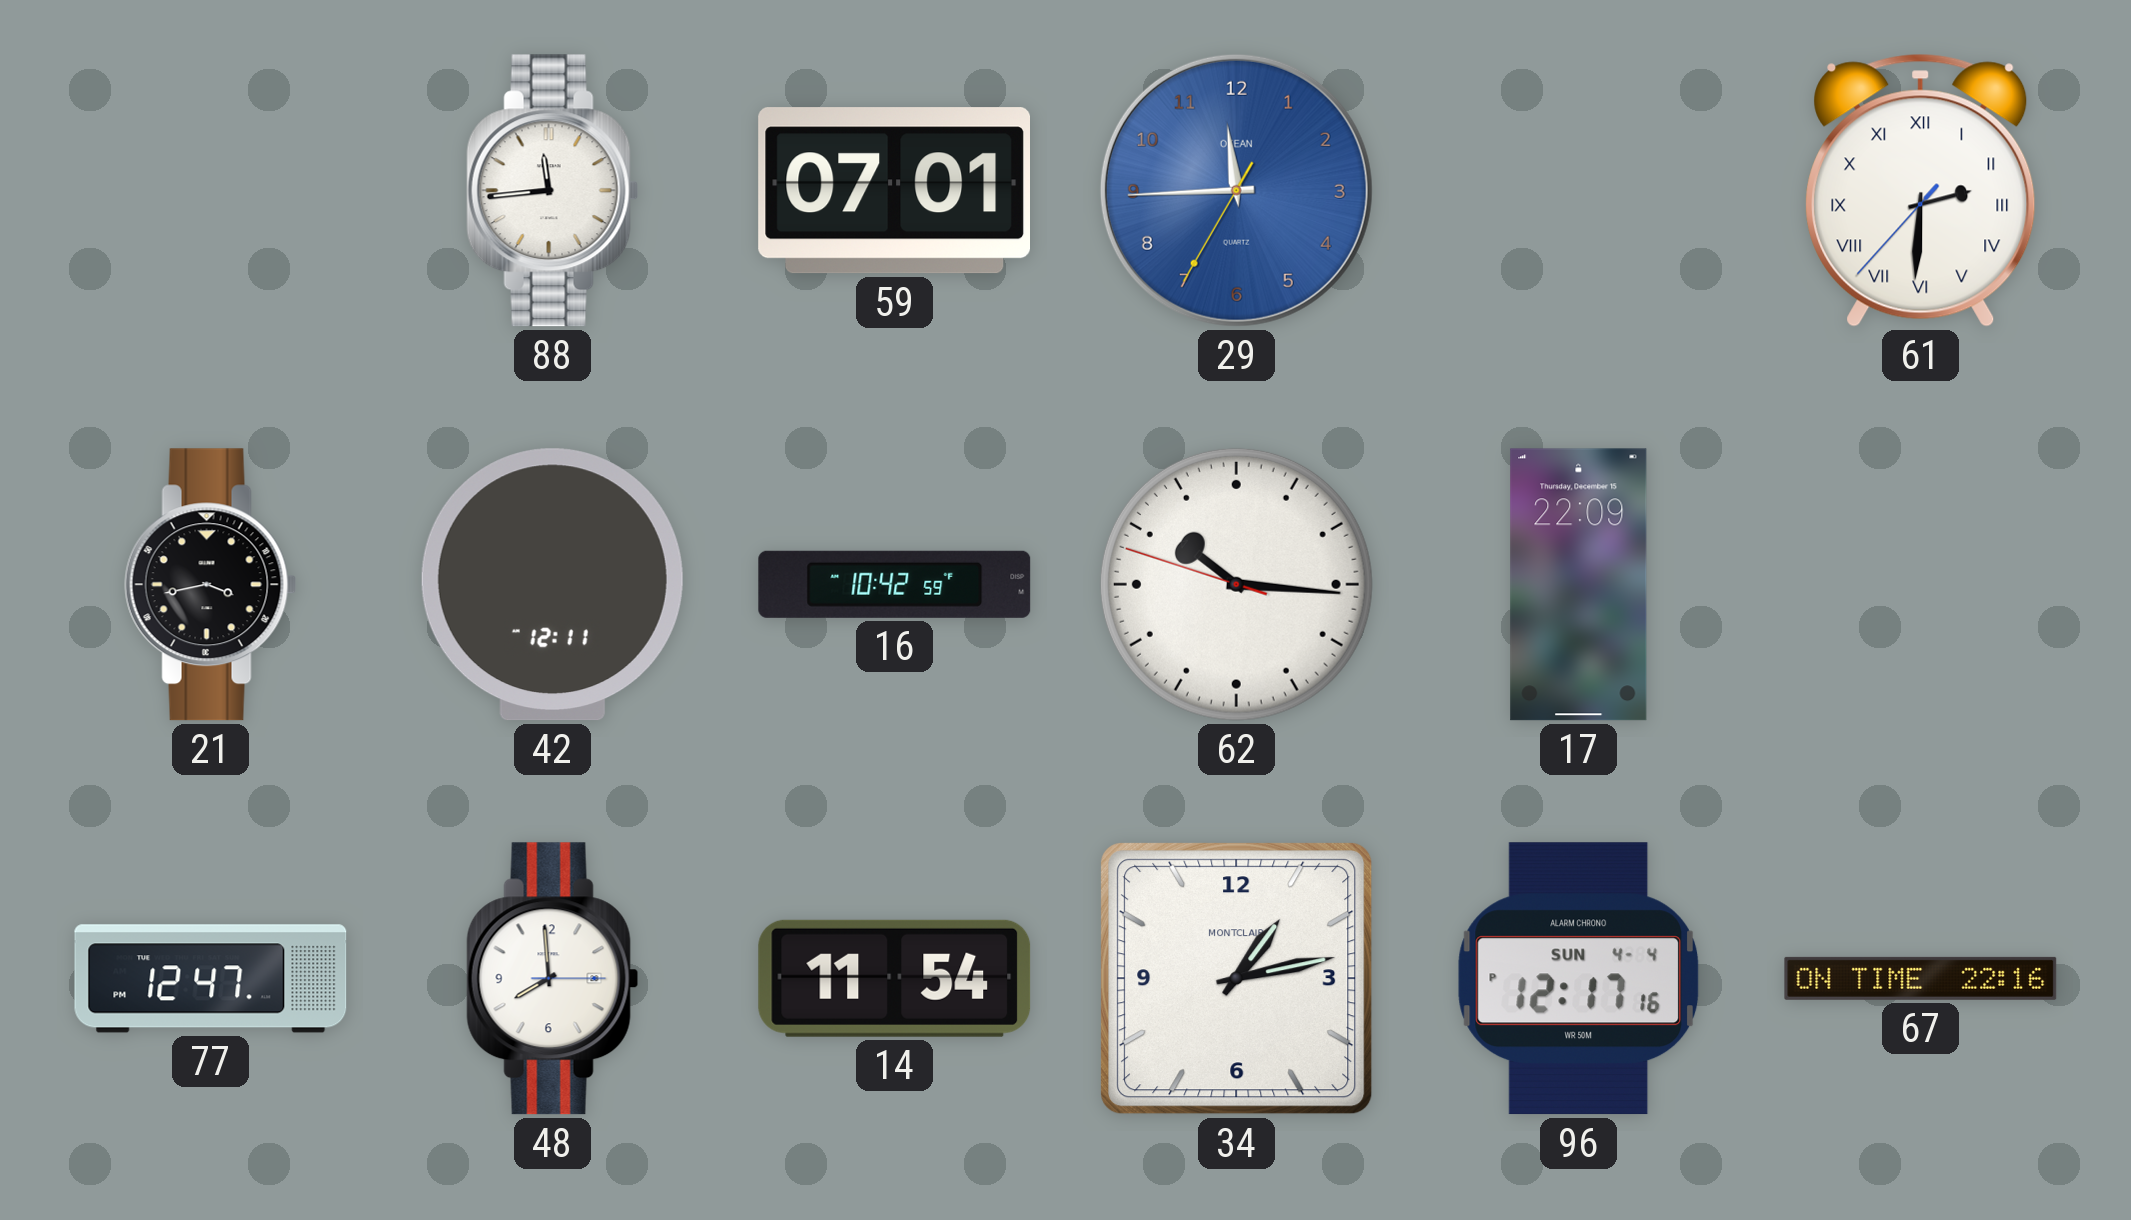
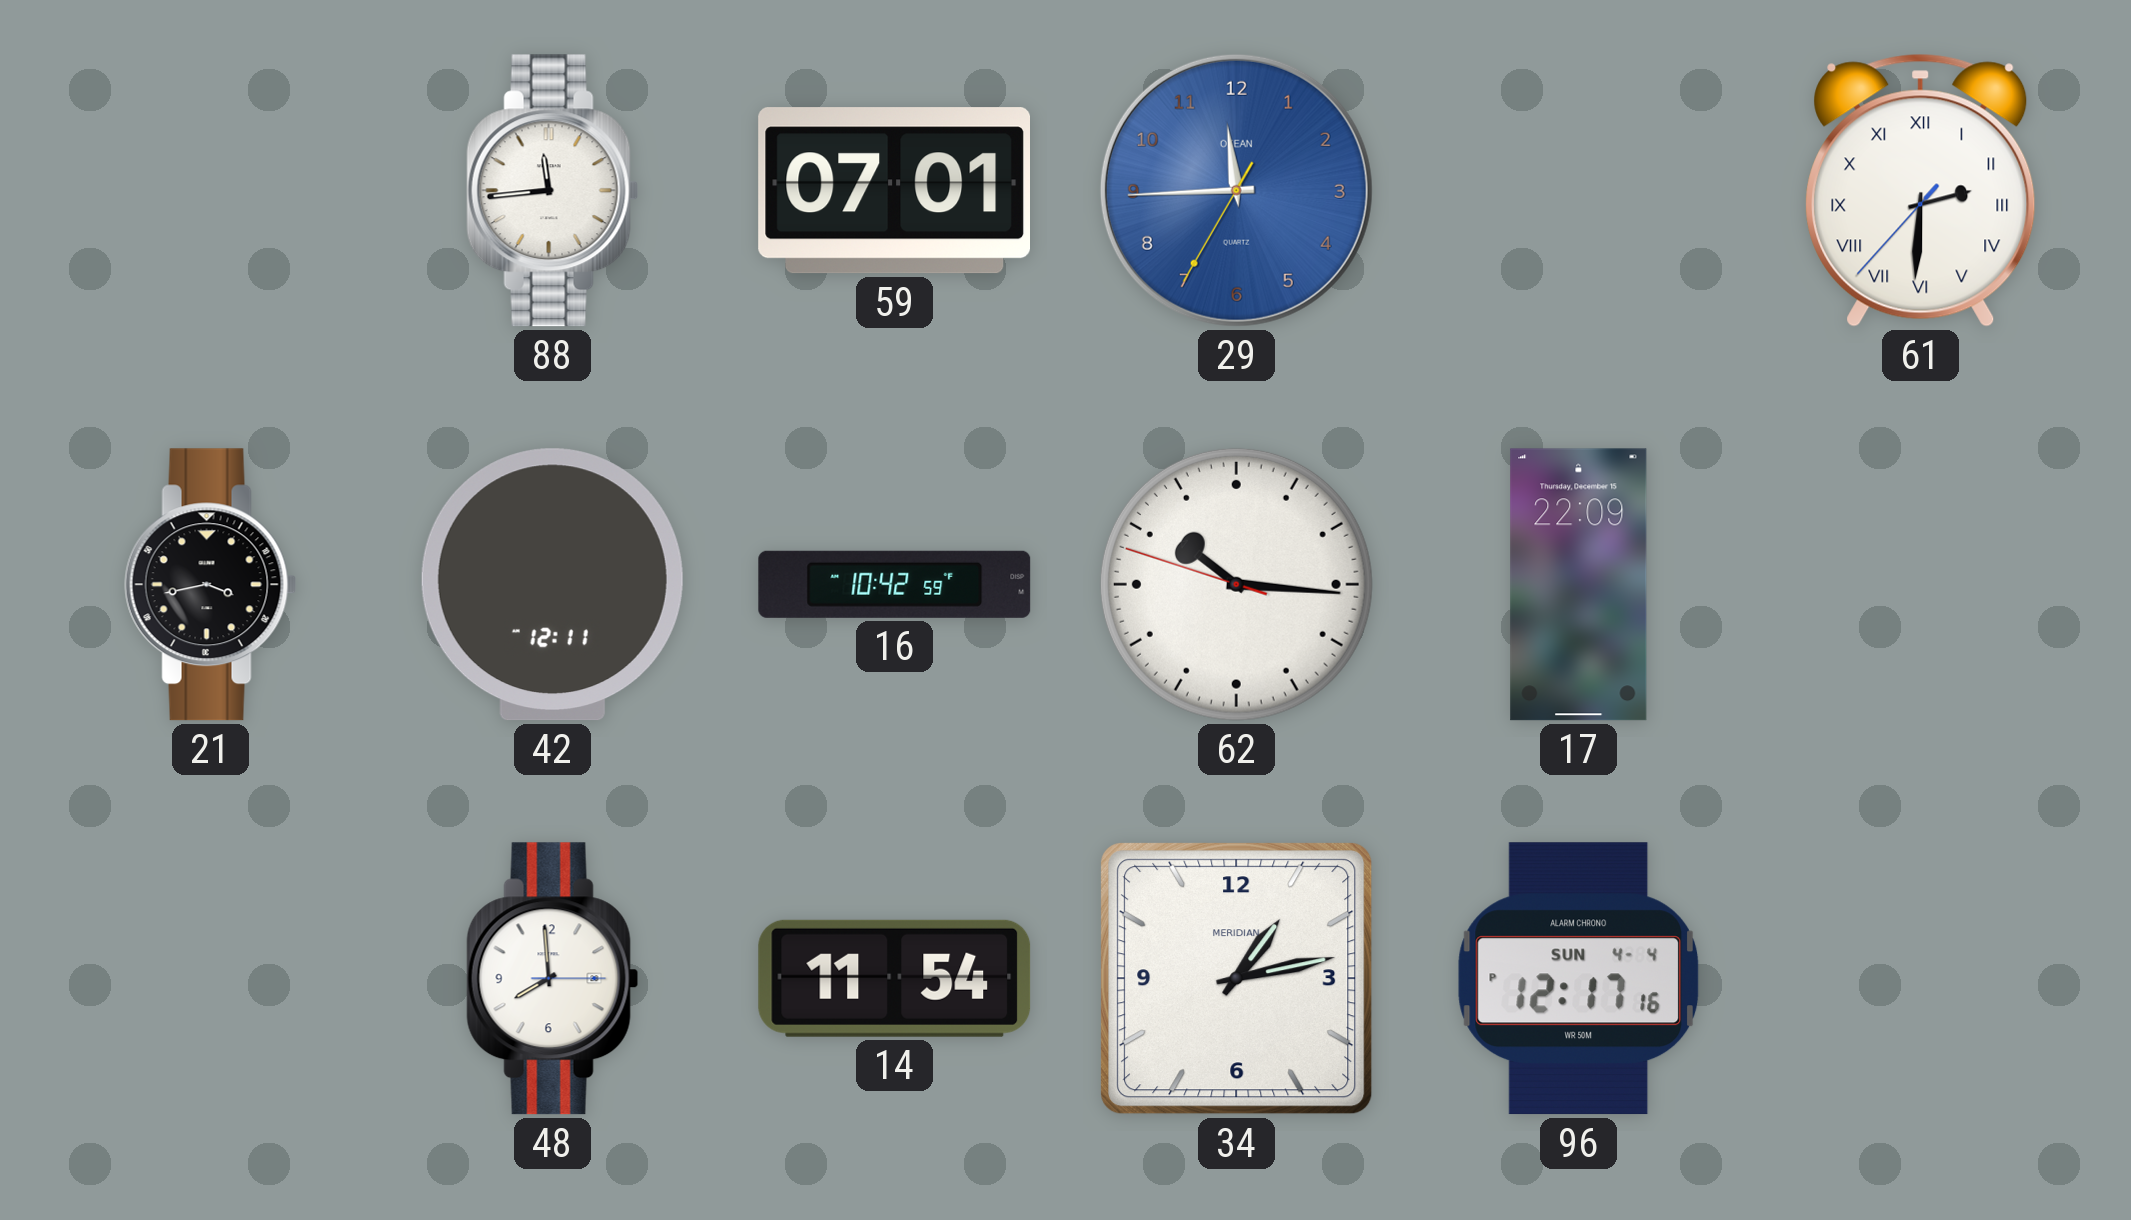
77: 12:47 -> none (211, 979)
34 brand: MONTCLAIR -> MERIDIAN (1237, 979)
67: 22:16 -> none (1921, 978)
